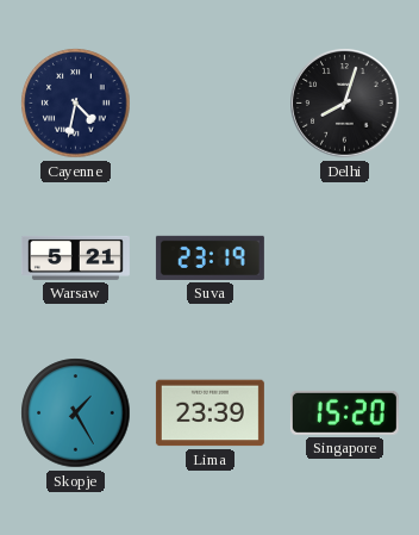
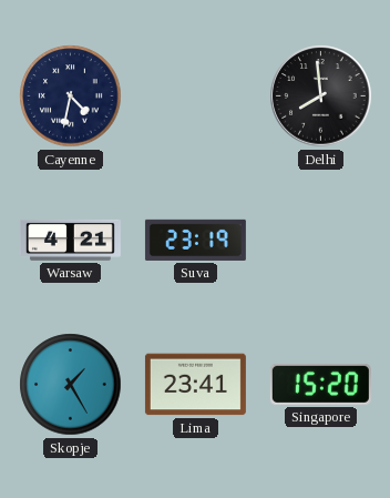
Delhi: 8:03 -> 7:59 (321, 96)
Warsaw: 5:21 -> 4:21 (70, 240)
Lima: 23:39 -> 23:41 (195, 385)
